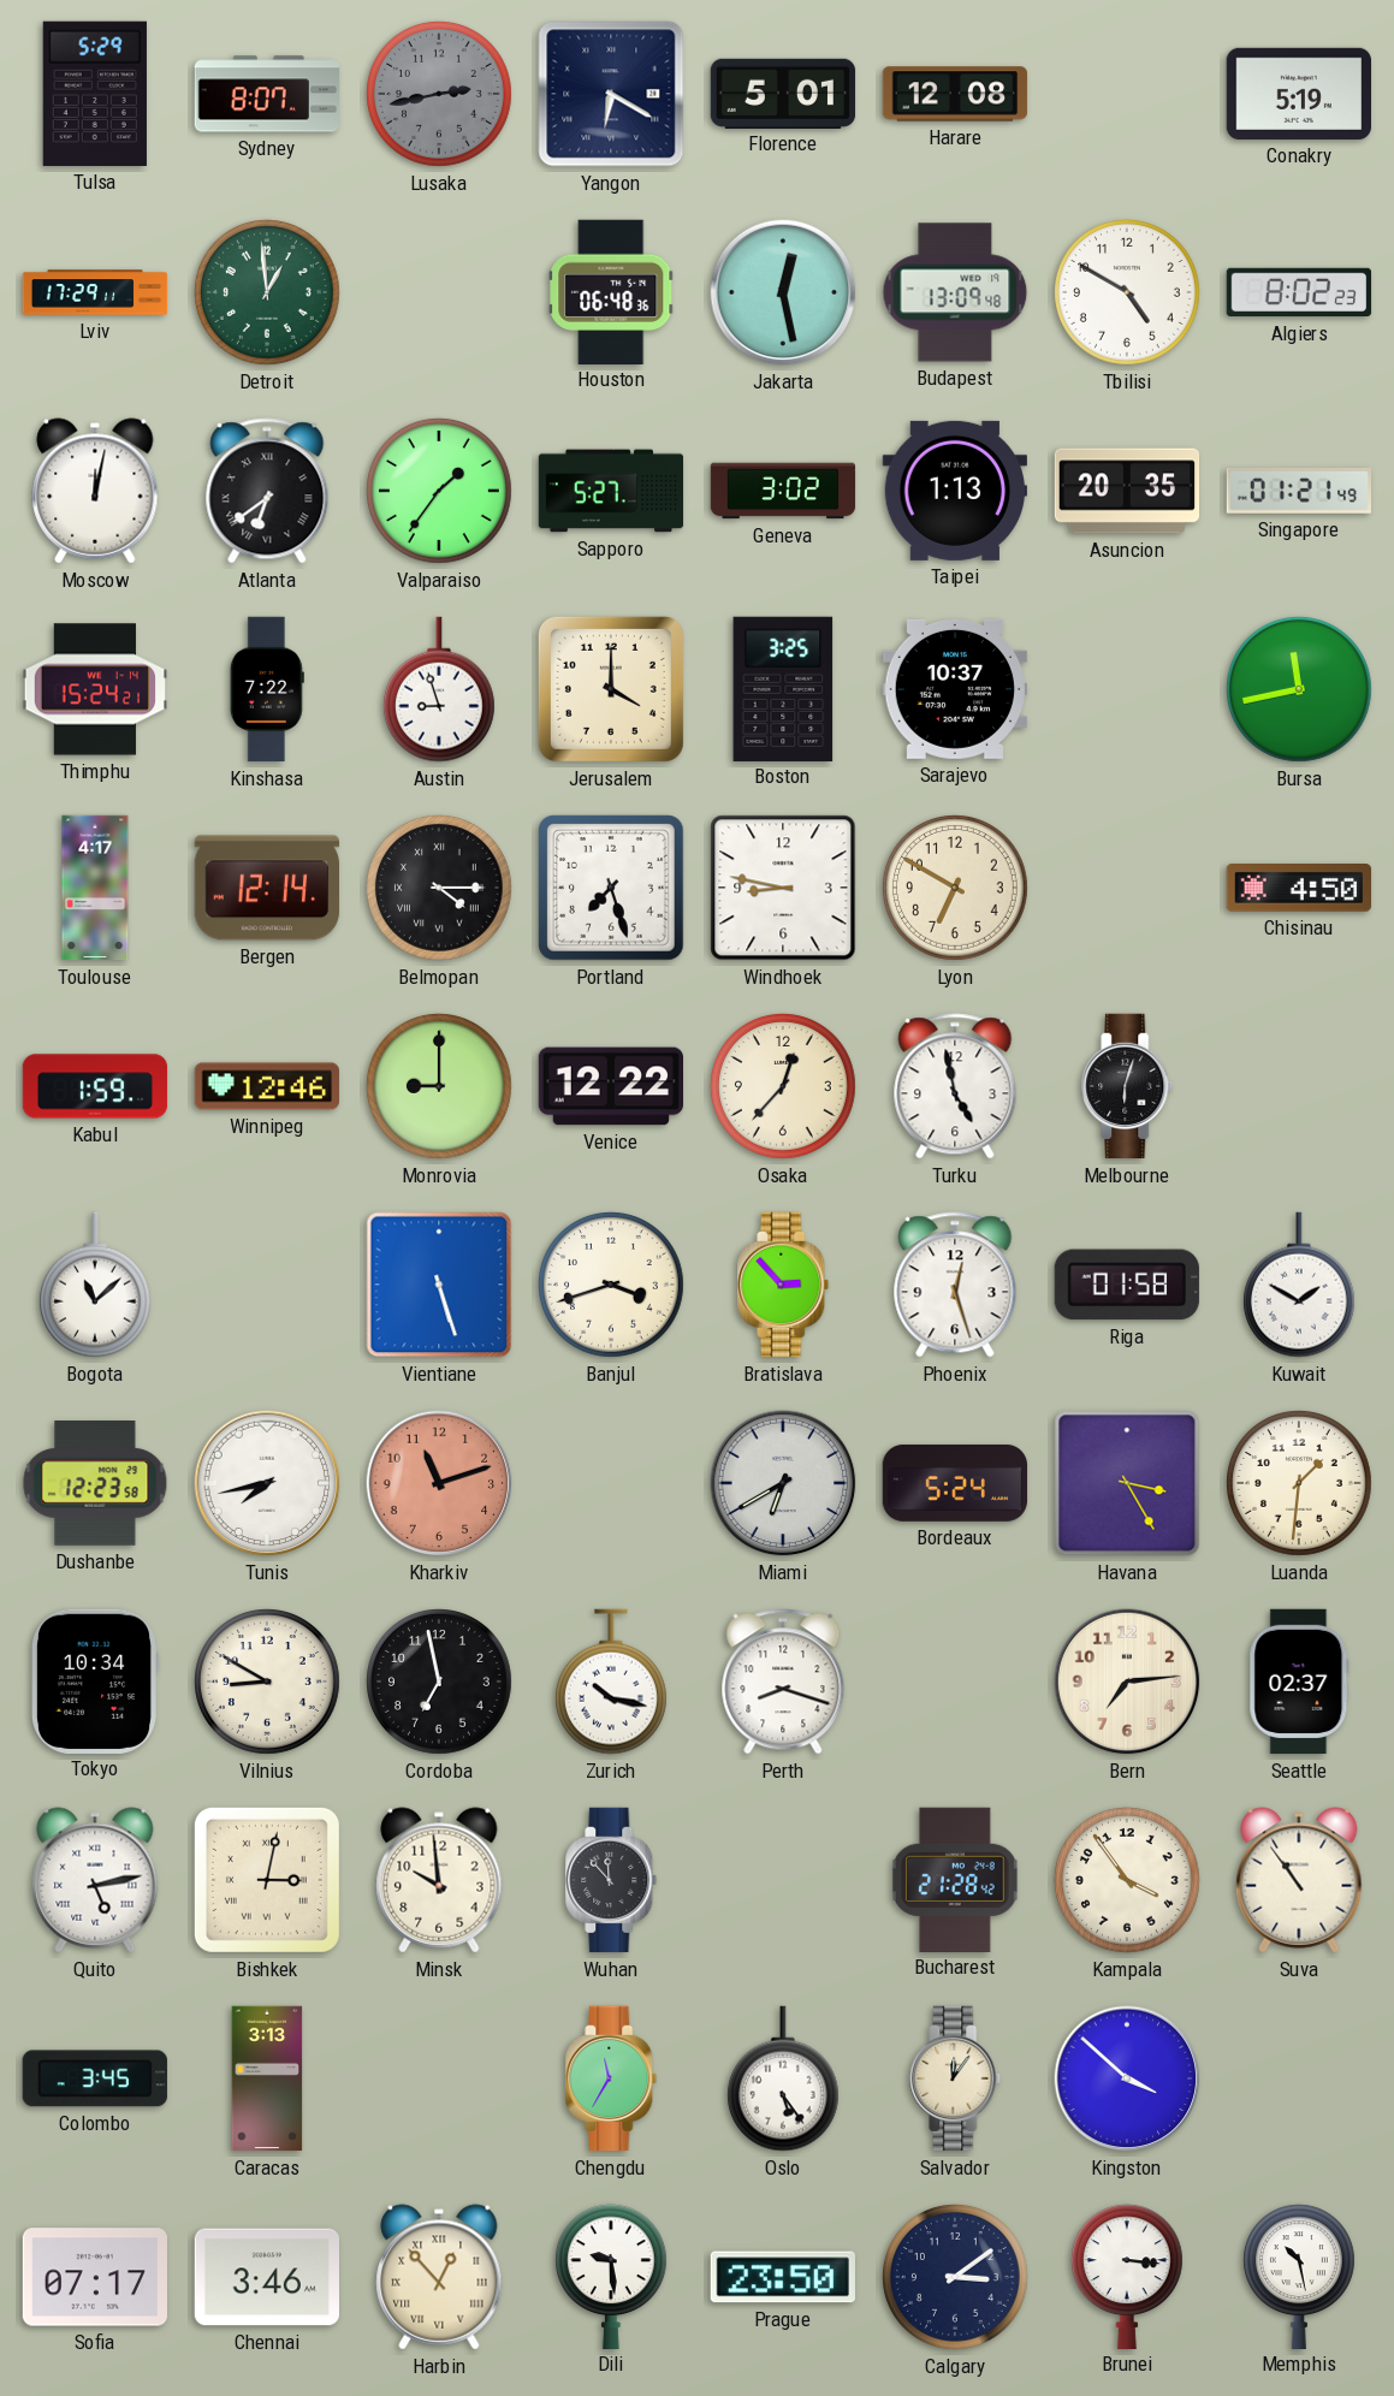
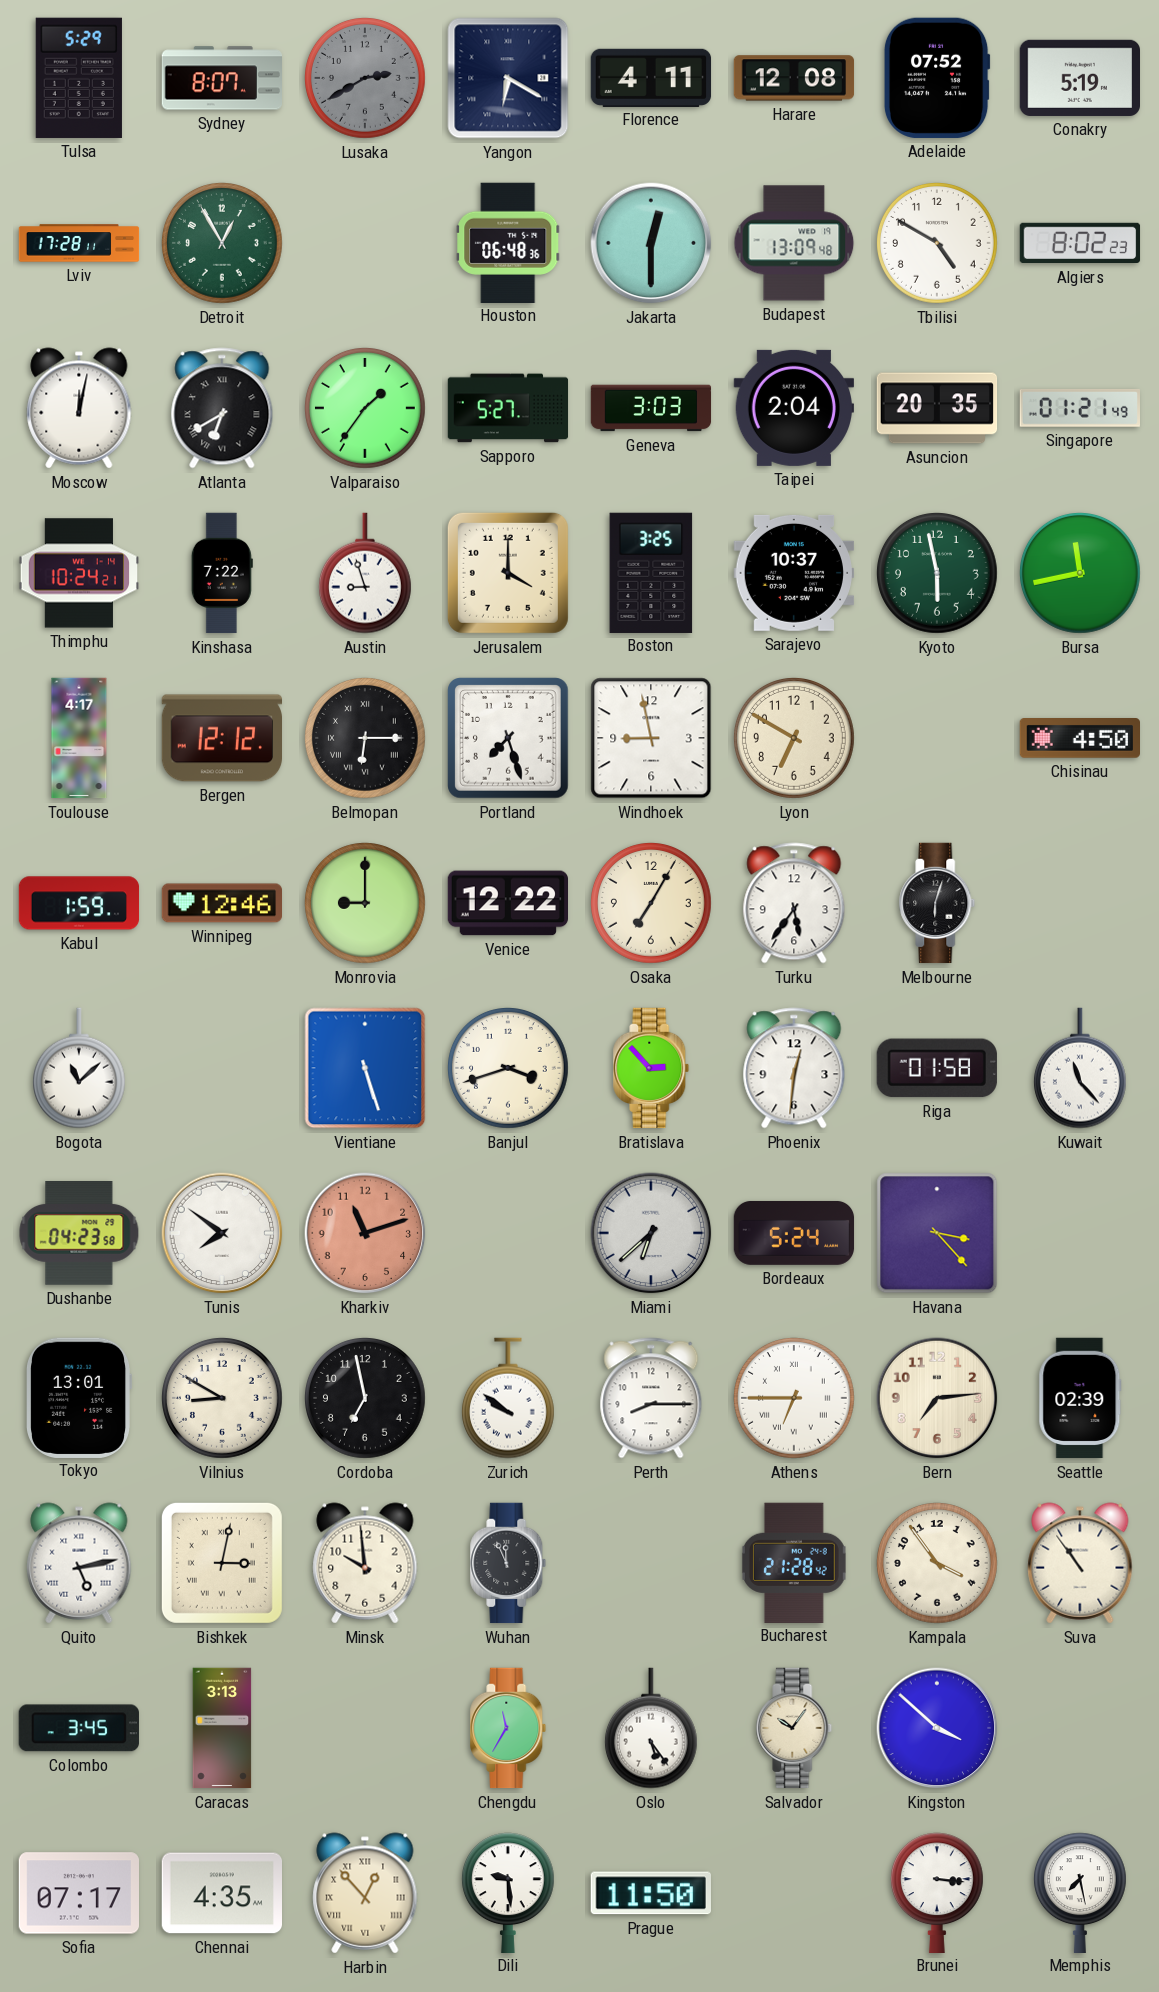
Lusaka: 2:43 -> 2:40 (366, 79)
Florence: 5:01 -> 4:11 (651, 77)
Adelaide: none -> 07:52 (937, 78)
Lviv: 17:29 -> 17:28 (79, 243)
Detroit: 12:59 -> 12:55 (223, 244)
Jakarta: 12:28 -> 12:30 (651, 243)
Atlanta: 6:39 -> 6:40 (222, 408)
Geneva: 3:02 -> 3:03 (651, 408)
Taipei: 1:13 -> 2:04 (793, 408)
Thimphu: 15:24 -> 10:24 (79, 573)
Kyoto: none -> 5:58 (938, 574)
Bergen: 12:14 -> 12:12 (222, 738)
Belmopan: 4:15 -> 6:15 (366, 739)
Windhoek: 8:47 -> 8:58 (651, 738)
Osaka: 12:37 -> 7:05 (652, 904)
Turku: 4:58 -> 5:36 (794, 903)
Phoenix: 12:27 -> 12:31 (794, 1068)
Kuwait: 1:50 -> 11:23 (1080, 1068)
Dushanbe: 12:23 -> 04:23 (79, 1234)
Tunis: 7:43 -> 7:51 (222, 1233)
Miami: 6:40 -> 6:38 (651, 1233)
Havana: 3:25 -> 3:23 (937, 1233)
Luanda: 1:31 -> none (1300, 1484)
Tokyo: 10:34 -> 13:01 (79, 1398)
Zurich: 10:17 -> 9:51 (508, 1398)
Perth: 8:18 -> 8:15 (651, 1398)
Athens: none -> 6:45 (795, 1399)
Seattle: 02:37 -> 02:39 (1080, 1398)
Wuhan: 11:53 -> 11:56 (508, 1563)
Salvador: 12:06 -> 10:06 (794, 1728)
Chennai: 3:46 -> 4:35 (221, 1893)
Prague: 23:50 -> 11:50 (651, 1893)
Calgary: 3:09 -> none (956, 2278)
Memphis: 10:28 -> 7:28 (1080, 1892)
